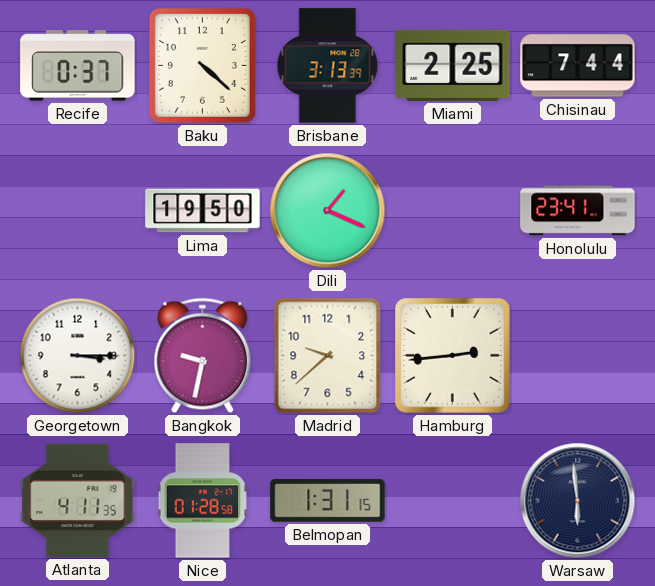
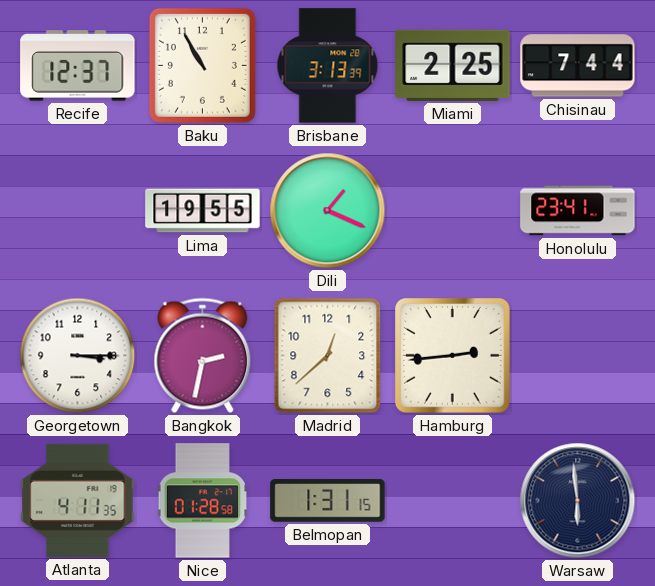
Recife: 0:37 -> 12:37 (78, 66)
Baku: 4:22 -> 10:55 (202, 65)
Lima: 19:50 -> 19:55 (203, 211)
Bangkok: 9:32 -> 2:32 (203, 356)
Madrid: 9:38 -> 12:38 (328, 356)
